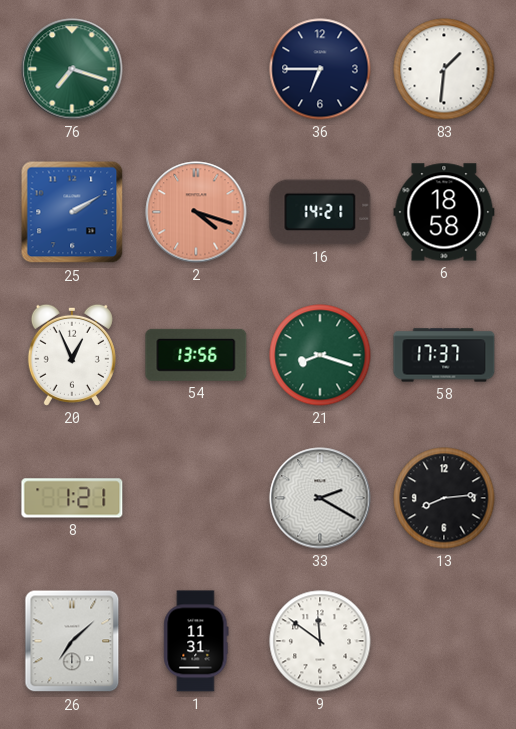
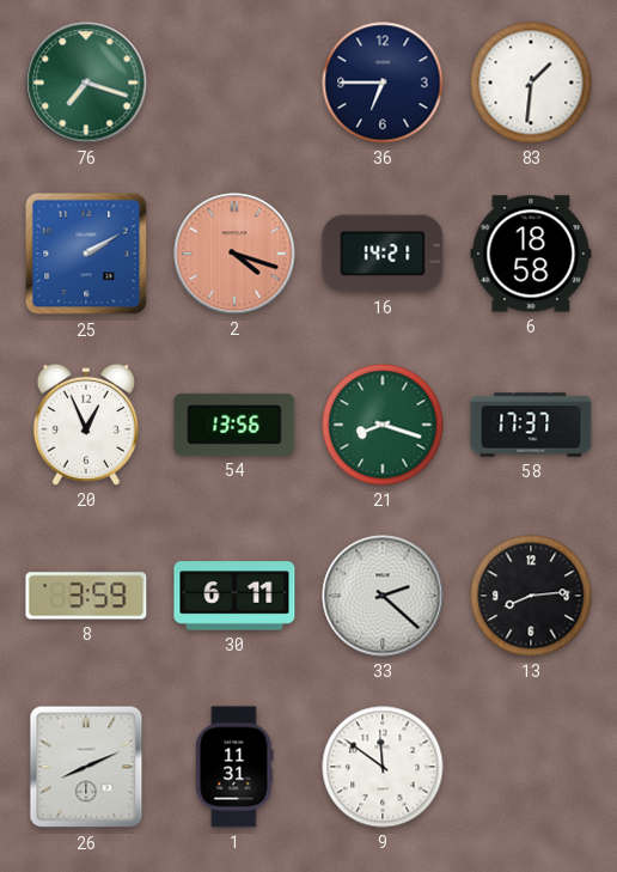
8: 1:21 -> 3:59 (86, 596)
30: none -> 6:11 (234, 596)
33: 2:20 -> 2:22 (383, 596)
26: 7:08 -> 8:11 (86, 767)
